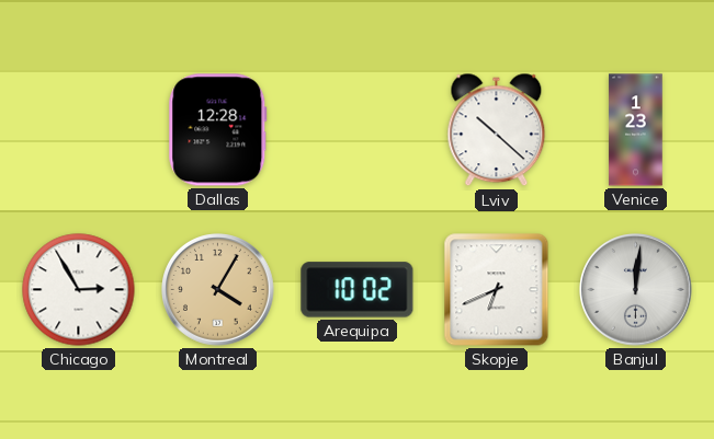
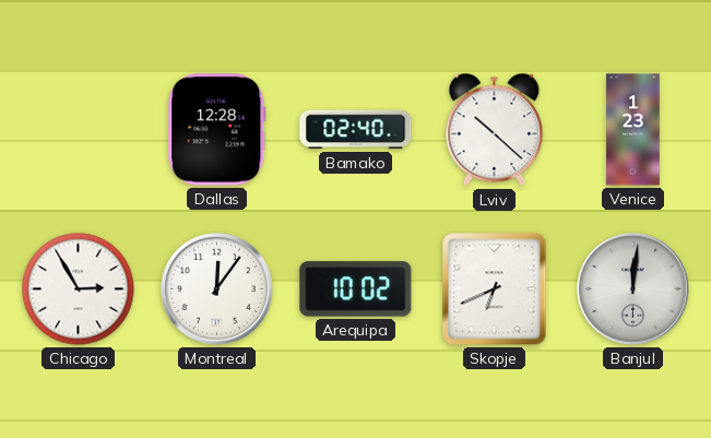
Bamako: none -> 02:40 (356, 130)
Montreal: 4:05 -> 12:06 (217, 289)
Montreal dial: champagne -> white (217, 289)
